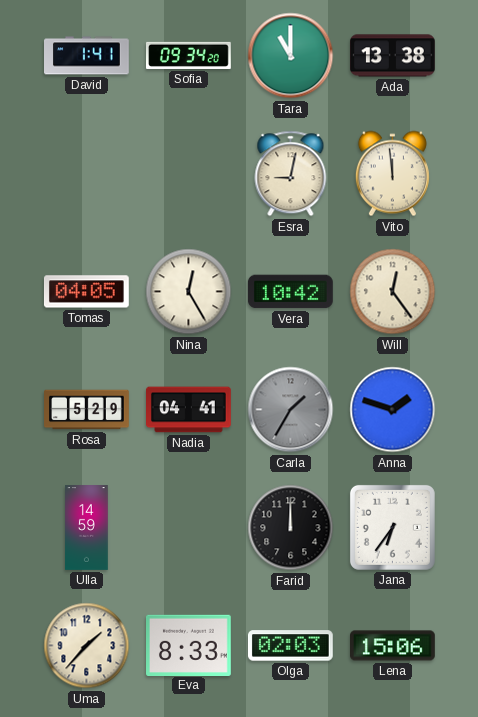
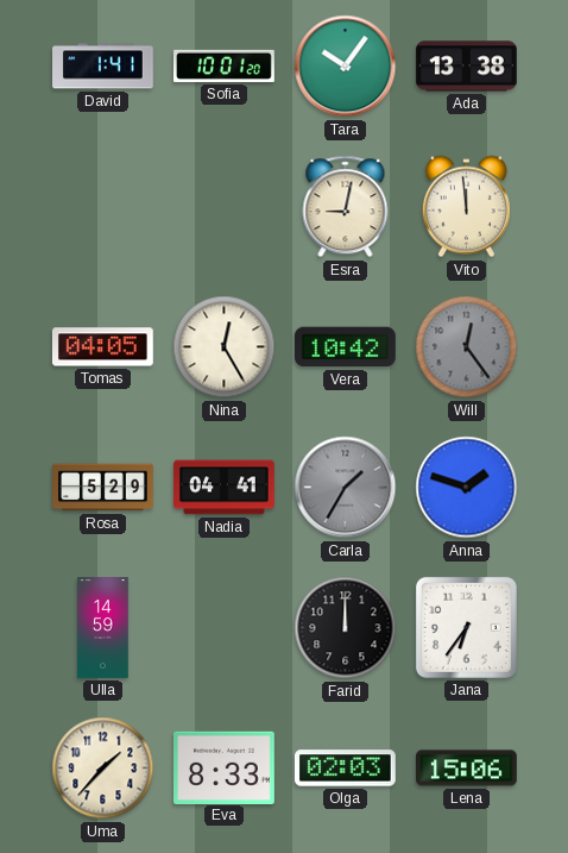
Sofia: 09:34 -> 10:01 (225, 65)
Tara: 11:00 -> 10:06 (346, 67)
Will dial: cream -> grey (467, 347)
